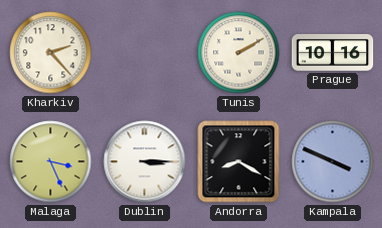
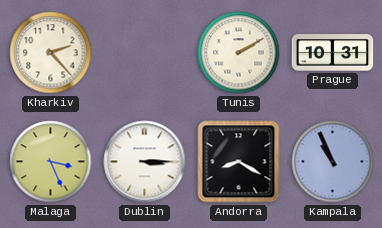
Prague: 10:16 -> 10:31 (333, 53)
Kampala: 3:49 -> 10:56 (333, 162)
